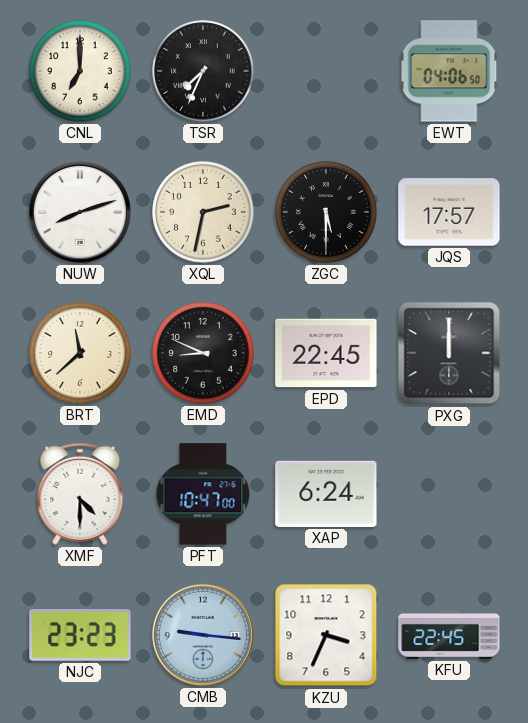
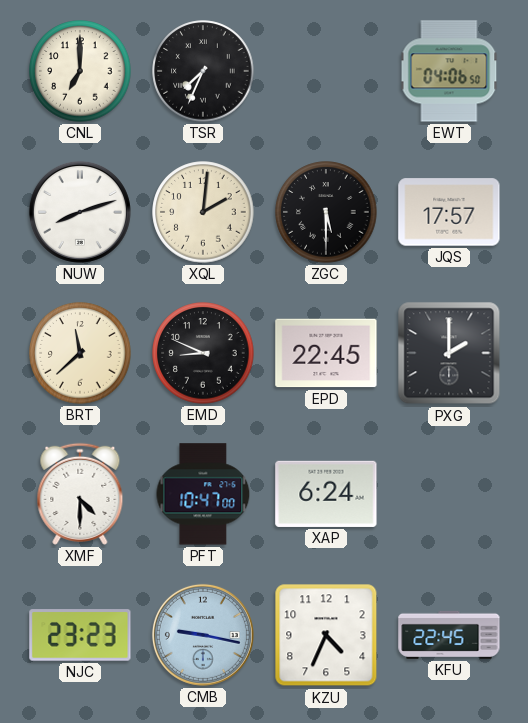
XQL: 2:32 -> 2:01 (203, 212)
PXG: 12:00 -> 2:00 (449, 353)
CMB: 9:16 -> 9:17 (203, 635)
KZU: 3:34 -> 4:34 (326, 635)
